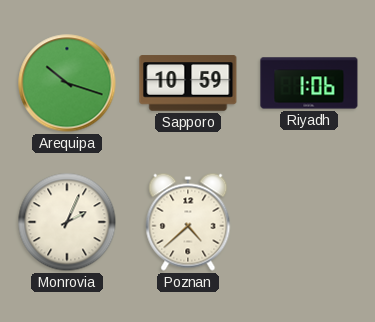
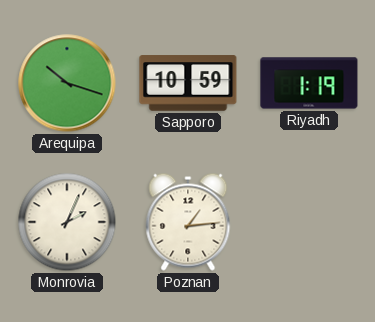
Riyadh: 1:06 -> 1:19 (309, 83)
Poznan: 4:38 -> 1:14 (188, 222)
